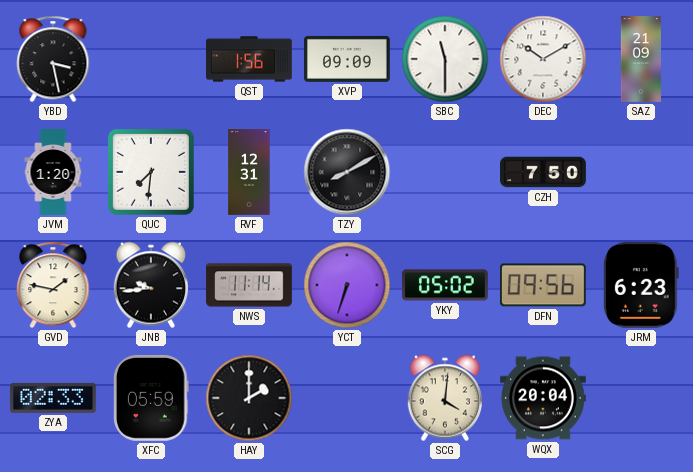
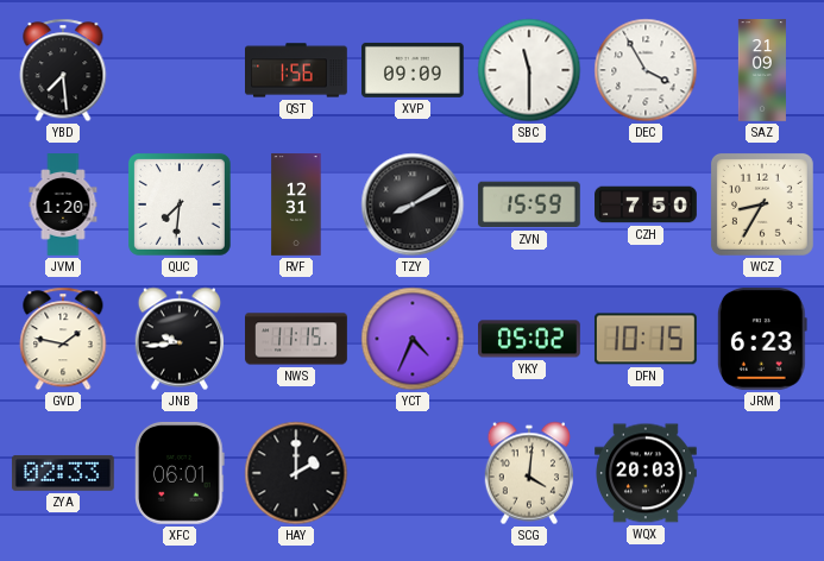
YBD: 3:28 -> 7:29 (63, 70)
DEC: 10:10 -> 3:55 (646, 70)
ZVN: none -> 15:59 (529, 204)
WCZ: none -> 8:35 (762, 204)
NWS: 11:14 -> 11:15 (296, 339)
YCT: 6:33 -> 4:34 (413, 339)
DFN: 09:56 -> 10:15 (646, 339)
XFC: 05:59 -> 06:01 (181, 473)
WQX: 20:04 -> 20:03 (647, 473)
